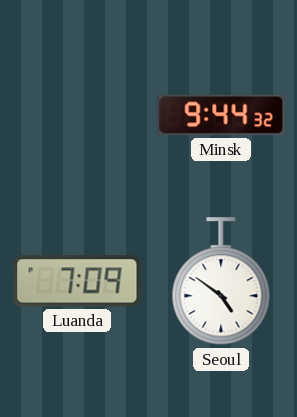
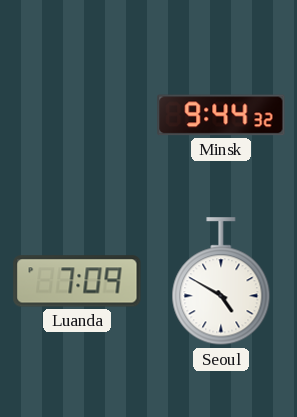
Seoul: 4:51 -> 4:50 (221, 282)
